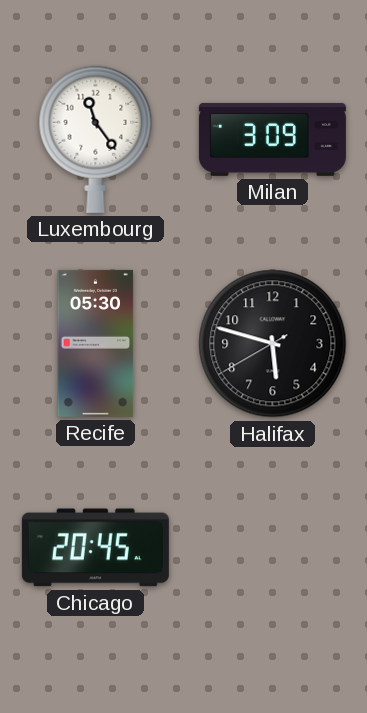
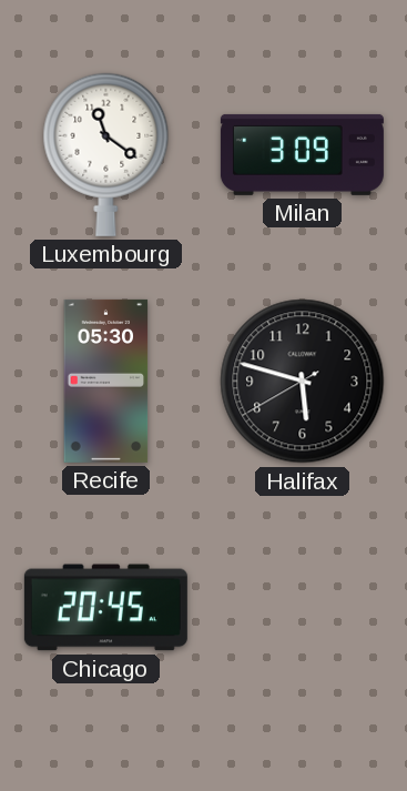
Luxembourg: 11:24 -> 11:21 (106, 154)
